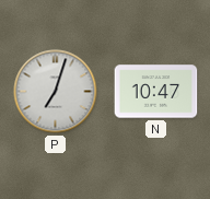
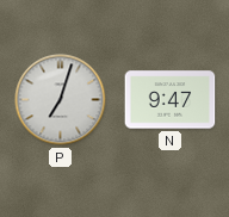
N: 10:47 -> 9:47 (171, 100)
